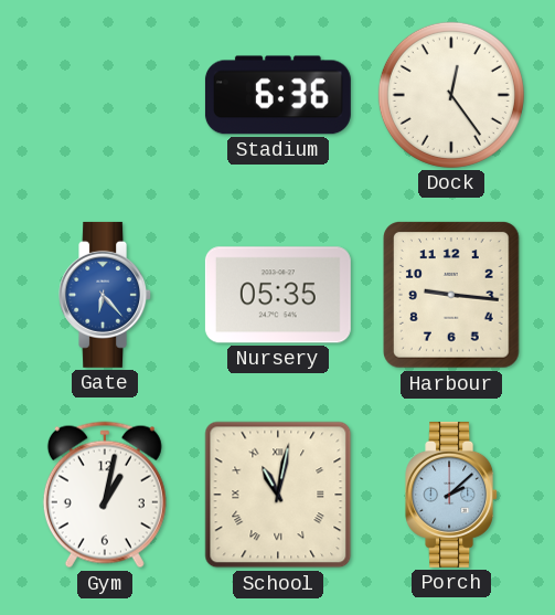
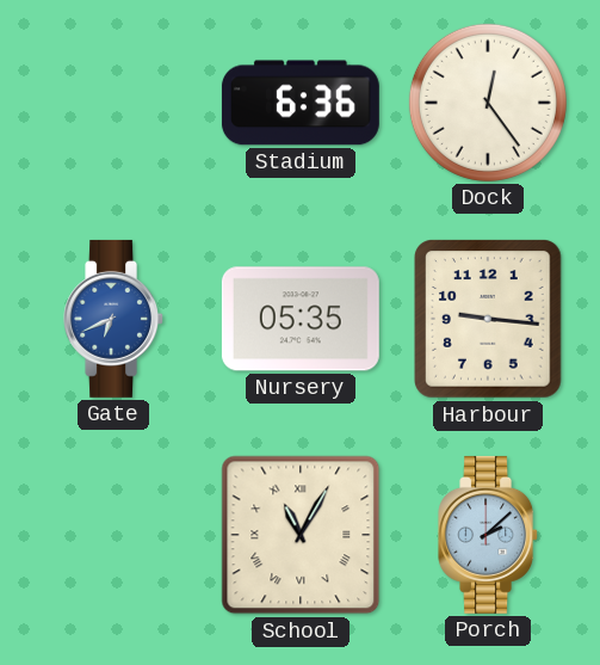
Gate: 6:23 -> 6:41 (115, 319)
Gym: 1:02 -> none (105, 495)
School: 11:02 -> 11:05 (301, 535)
